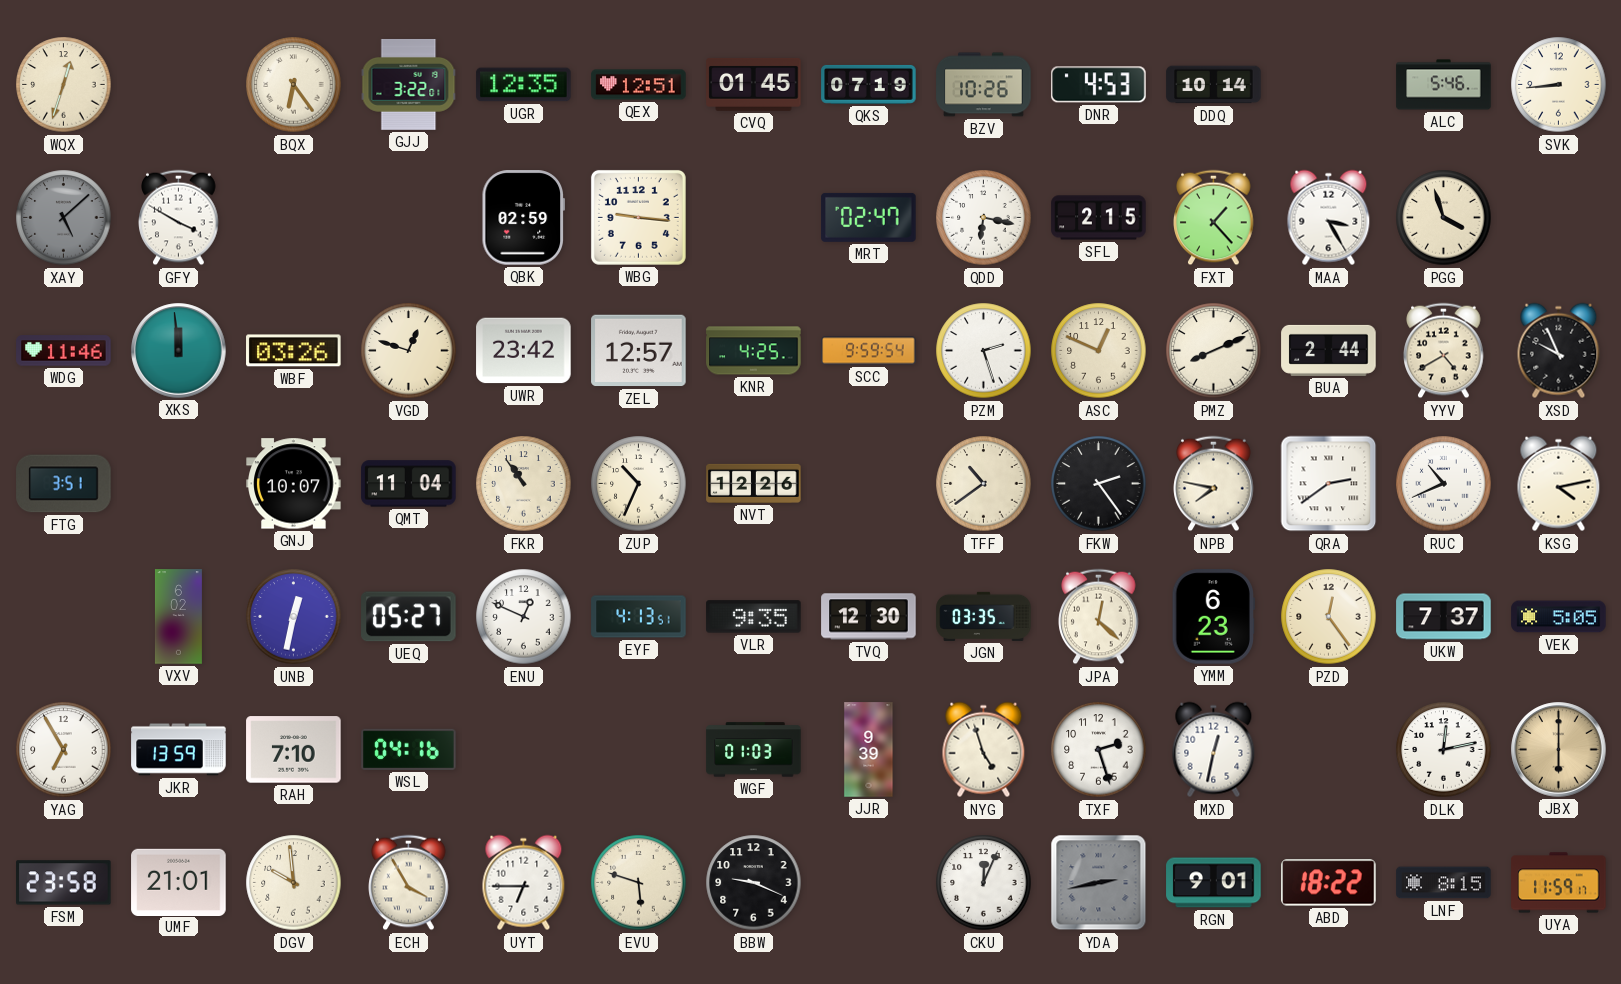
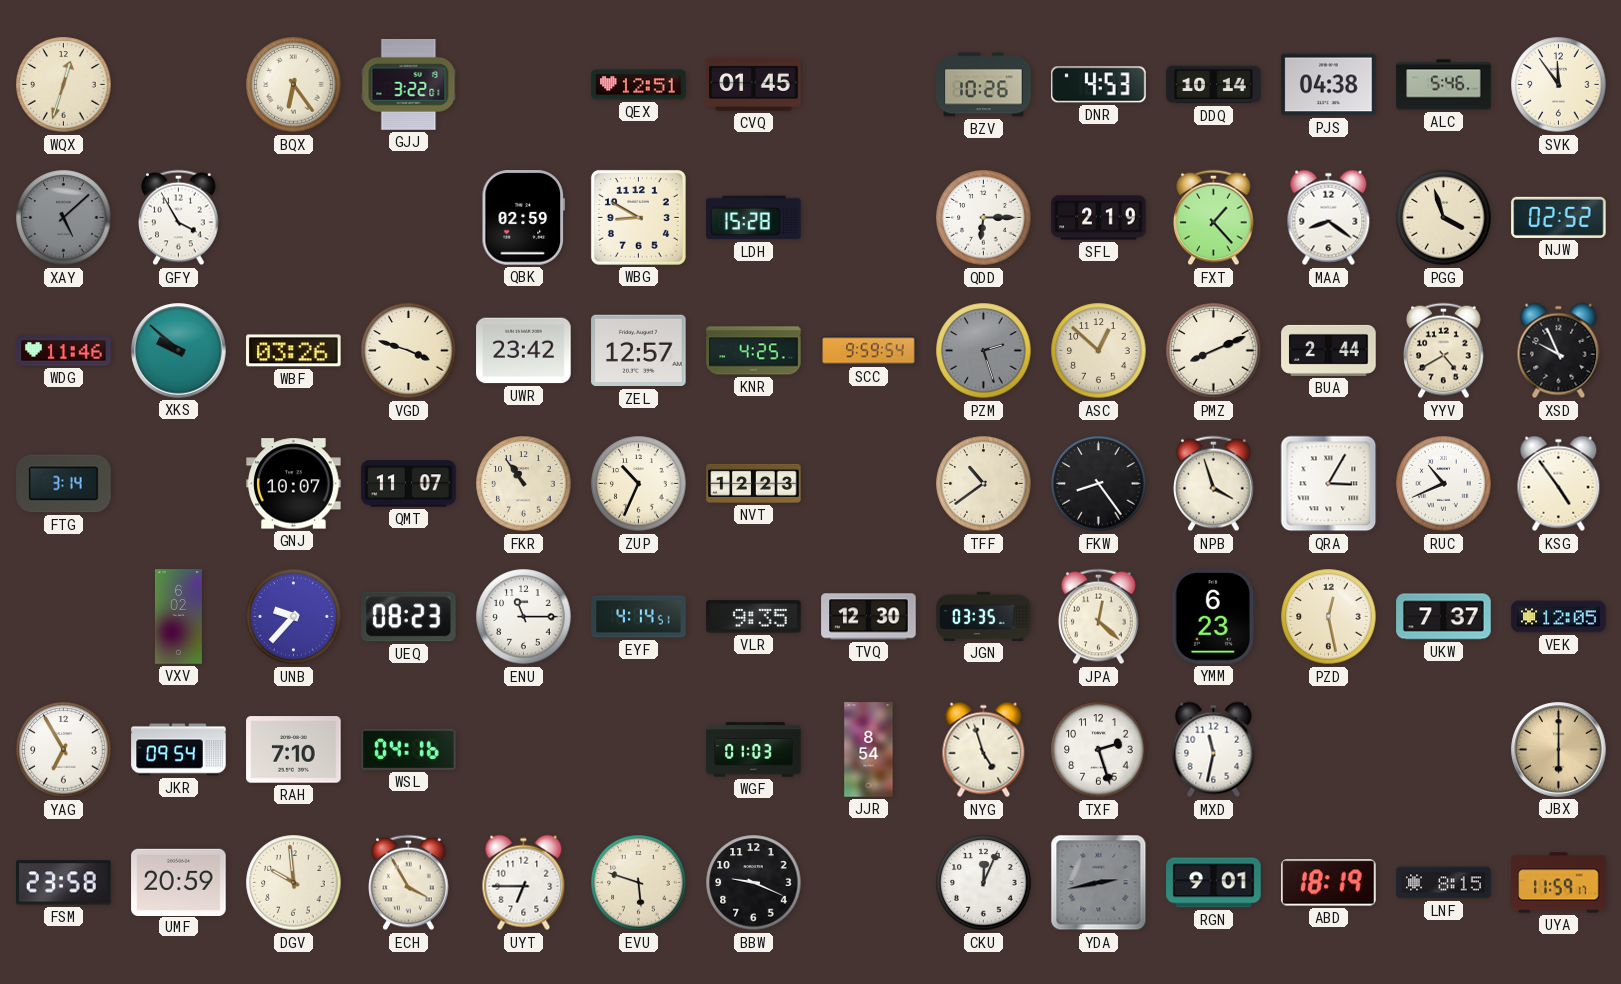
UGR: 12:35 -> none (524, 85)
QKS: 07:19 -> none (869, 84)
PJS: none -> 04:38 (1329, 85)
SVK: 8:44 -> 11:54 (1559, 85)
GFY: 3:50 -> 3:55 (179, 218)
WBG: 9:16 -> 8:50 (638, 217)
LDH: none -> 15:28 (754, 218)
MRT: 02:47 -> none (869, 217)
QDD: 6:17 -> 6:15 (984, 218)
SFL: 2:15 -> 2:19 (1099, 218)
MAA: 3:25 -> 8:21 (1329, 218)
NJW: none -> 02:52 (1559, 217)
XKS: 11:59 -> 9:52 (179, 351)
VGD: 12:48 -> 3:48 (409, 351)
PZM dial: white -> grey (984, 351)
ASC: 12:49 -> 12:52 (1099, 351)
FTG: 3:51 -> 3:14 (64, 484)
QMT: 11:04 -> 11:07 (409, 484)
NVT: 12:26 -> 12:23 (754, 483)
FKW: 2:24 -> 8:24 (1099, 484)
NPB: 7:47 -> 3:57 (1214, 484)
QRA: 2:39 -> 3:05 (1329, 484)
KSG: 4:13 -> 4:54 (1559, 484)
UNB: 12:32 -> 9:37 (294, 617)
UEQ: 05:27 -> 08:23 (409, 617)
ENU: 12:49 -> 11:15 (524, 617)
EYF: 4:13 -> 4:14 (639, 617)
PZD: 12:24 -> 12:28 (1329, 617)
VEK: 5:05 -> 12:05 (1559, 617)
JKR: 13:59 -> 09:54 (179, 750)
JJR: 9:39 -> 8:54 (869, 750)
MXD: 12:32 -> 11:32 (1214, 750)
DLK: 12:13 -> none (1444, 750)
UMF: 21:01 -> 20:59 (179, 882)
ABD: 18:22 -> 18:19 (1329, 883)
